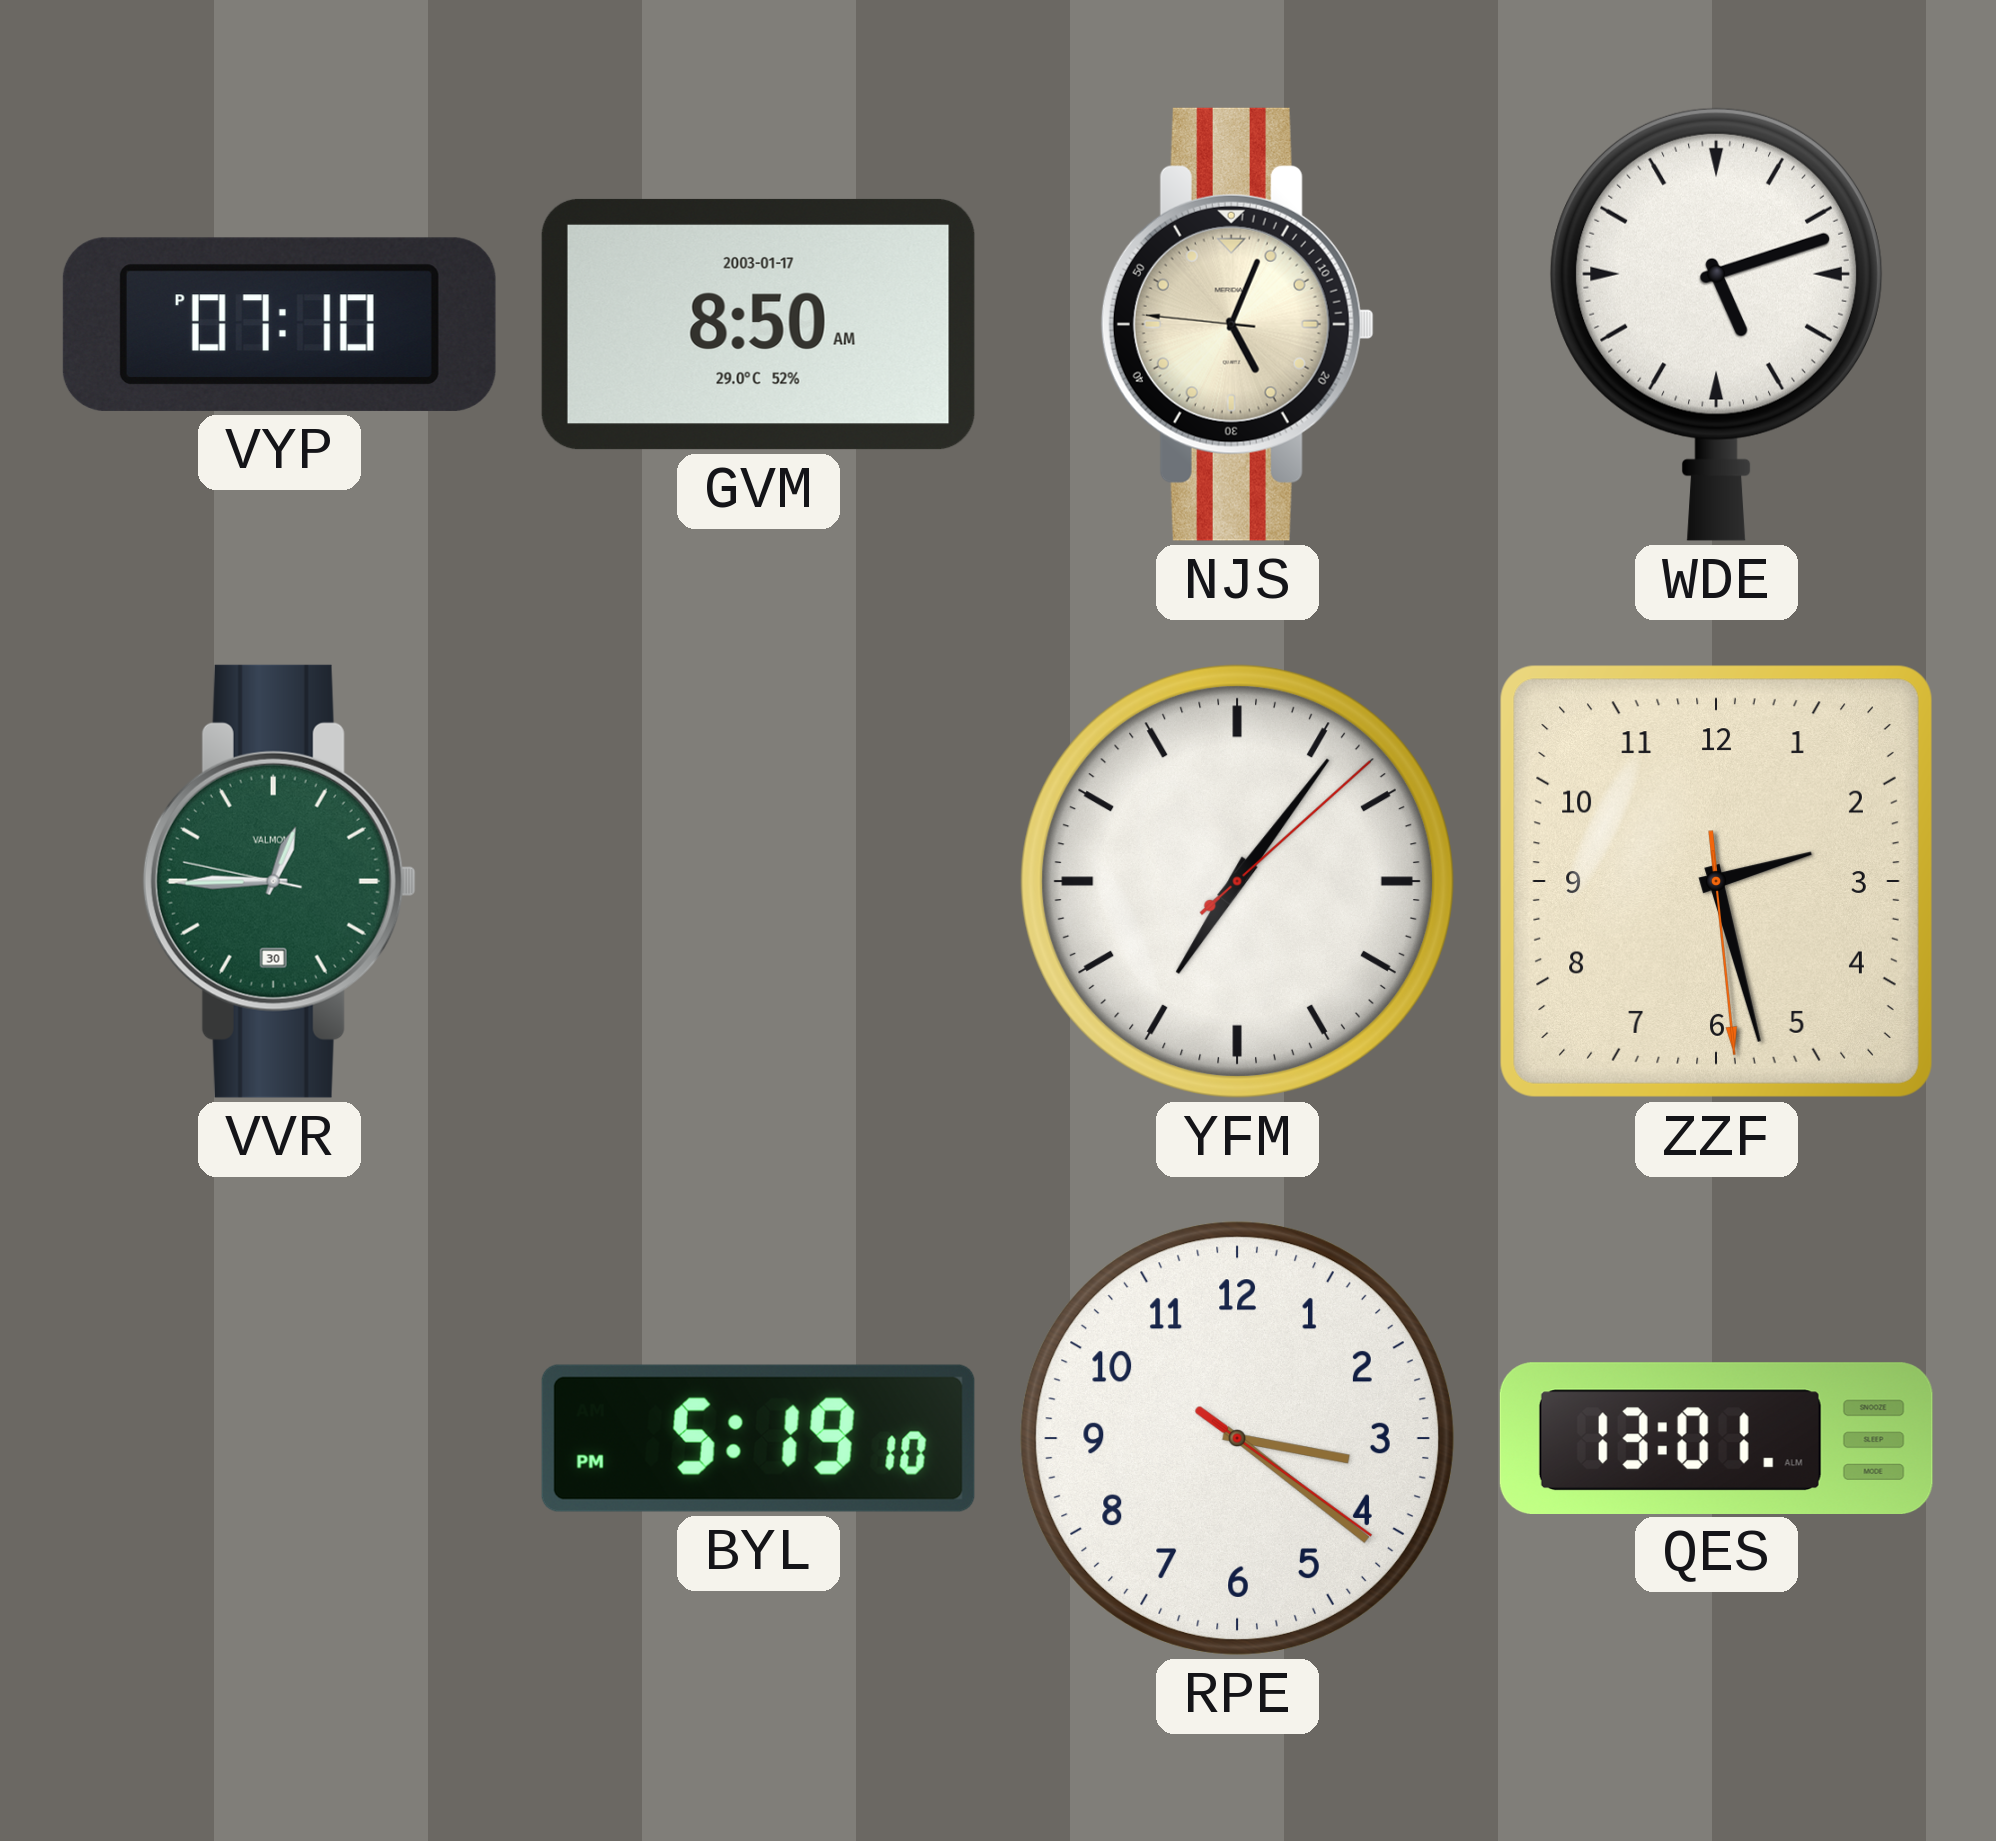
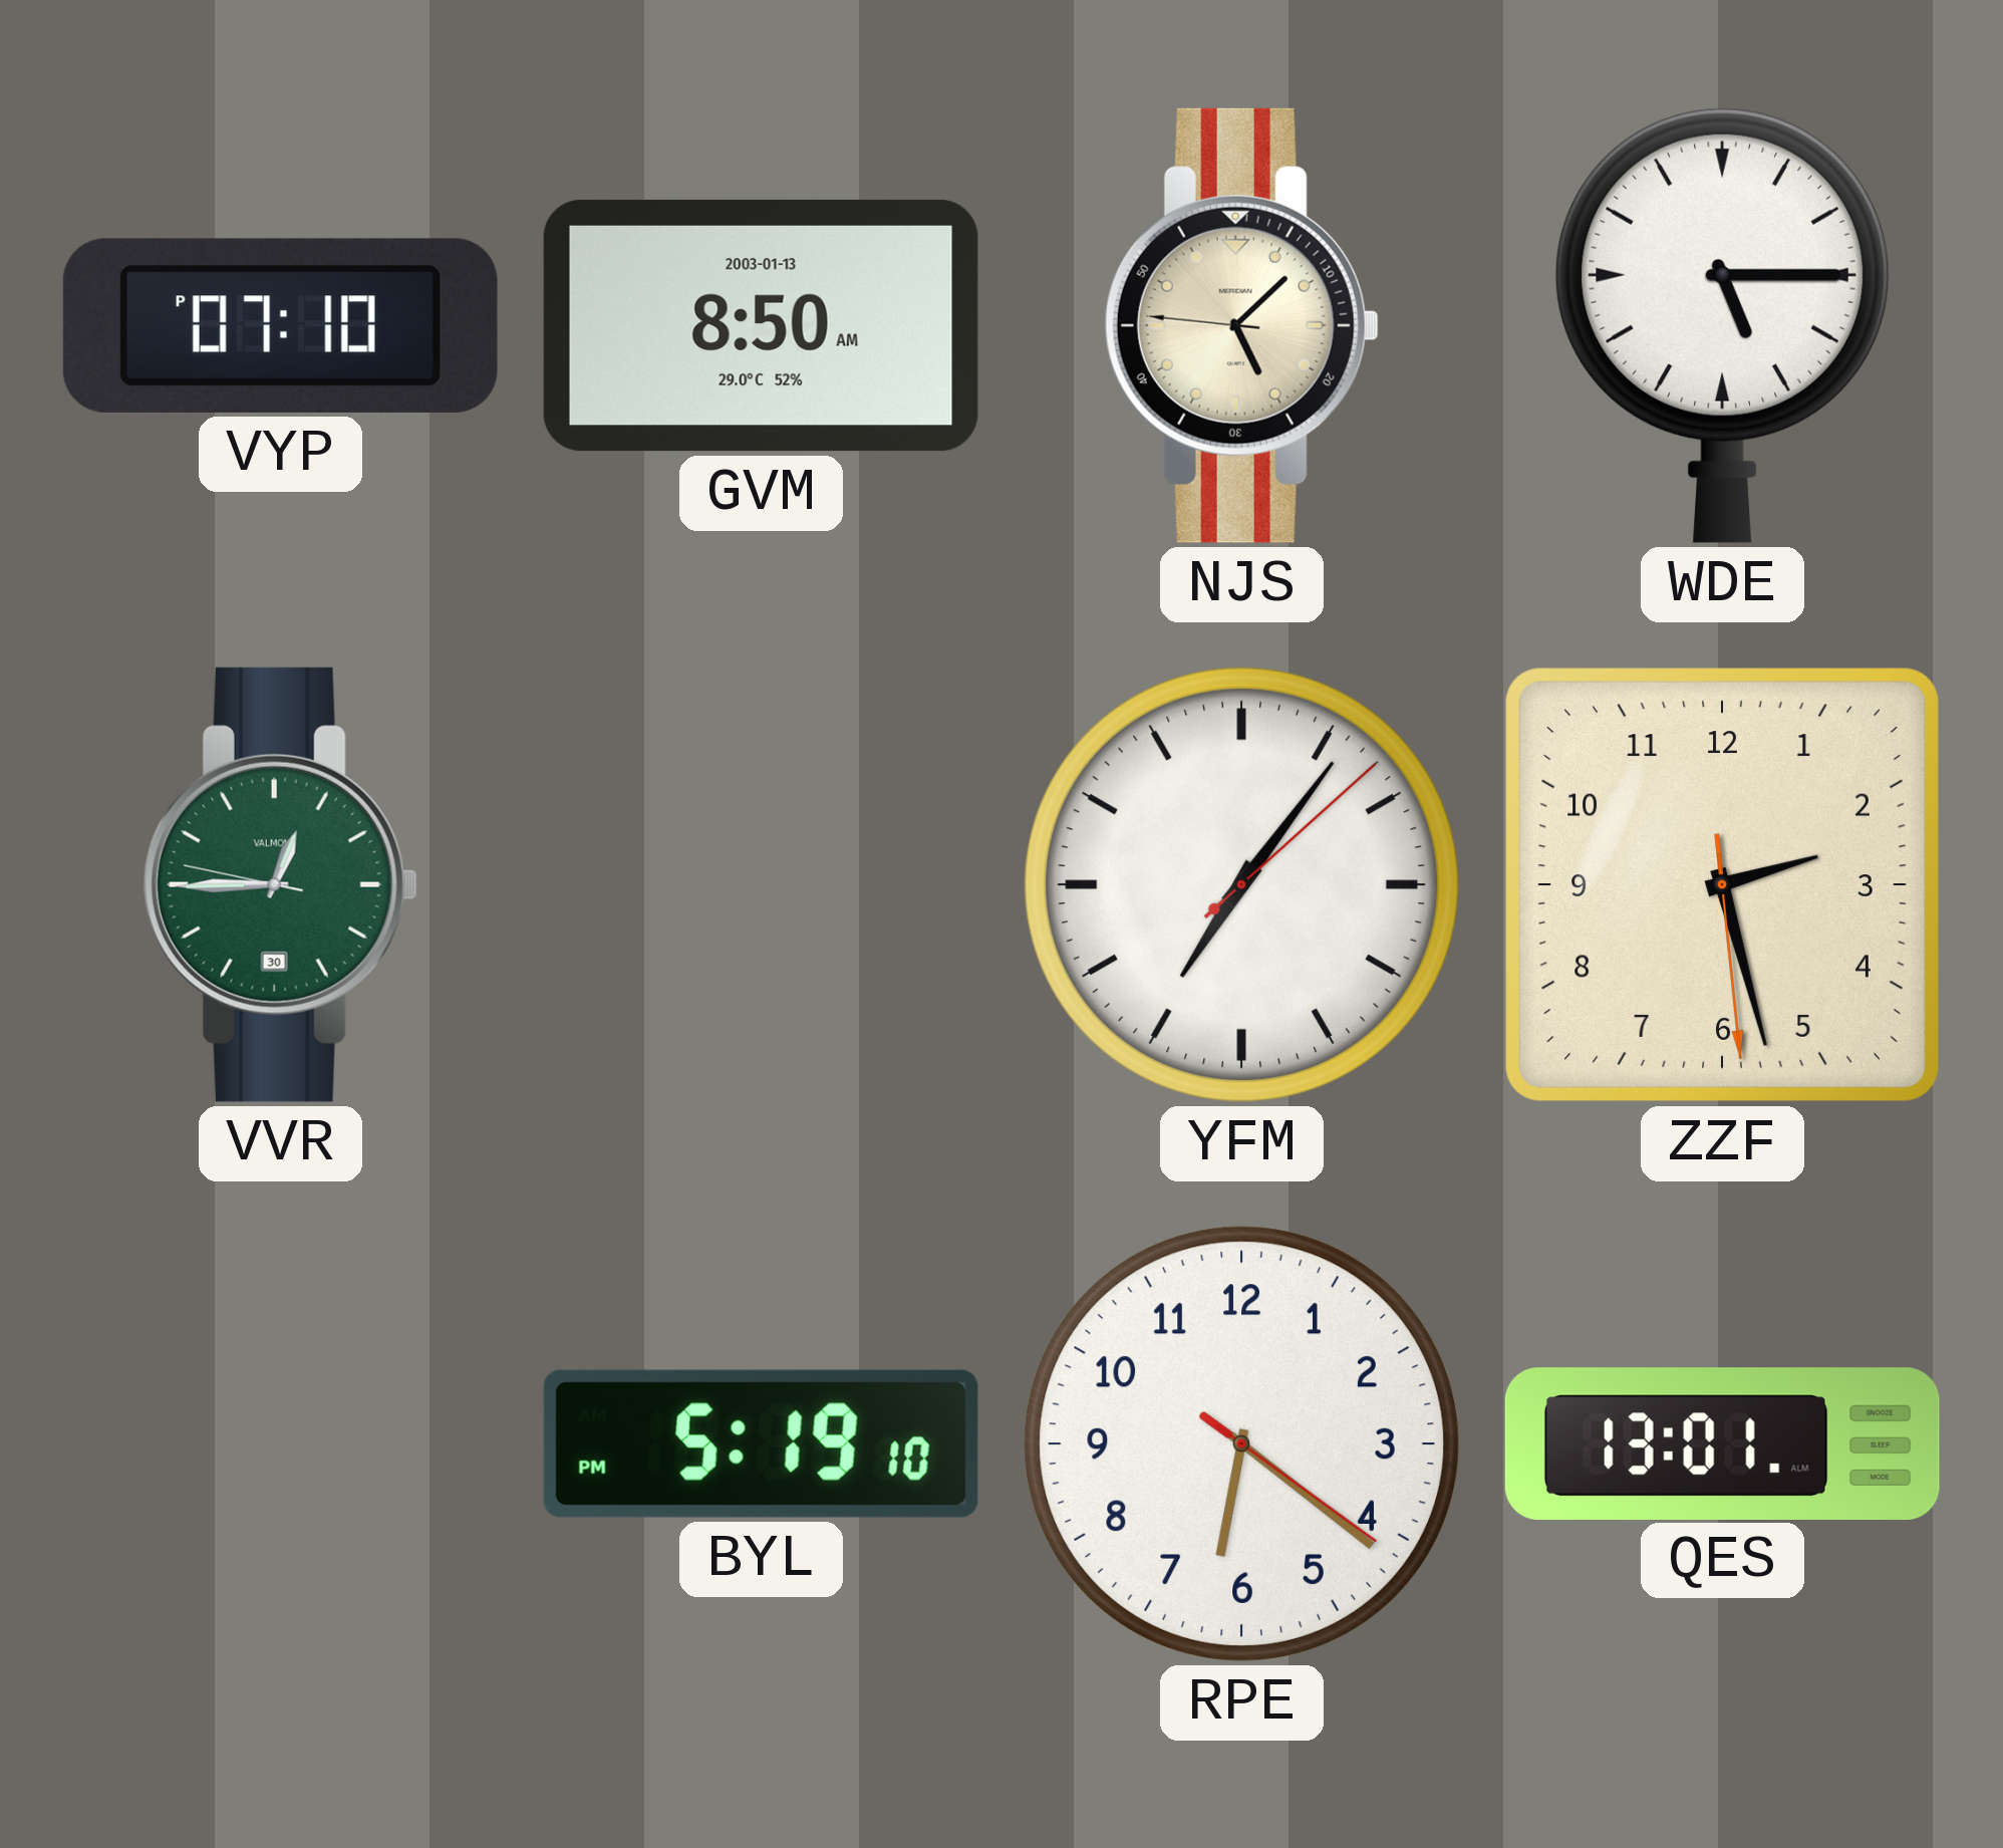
GVM date: 2003-01-17 -> 2003-01-13 (761, 325)
NJS: 5:03 -> 5:07 (1241, 325)
WDE: 5:12 -> 5:15 (1722, 325)
RPE: 3:21 -> 6:21 (1241, 1443)
